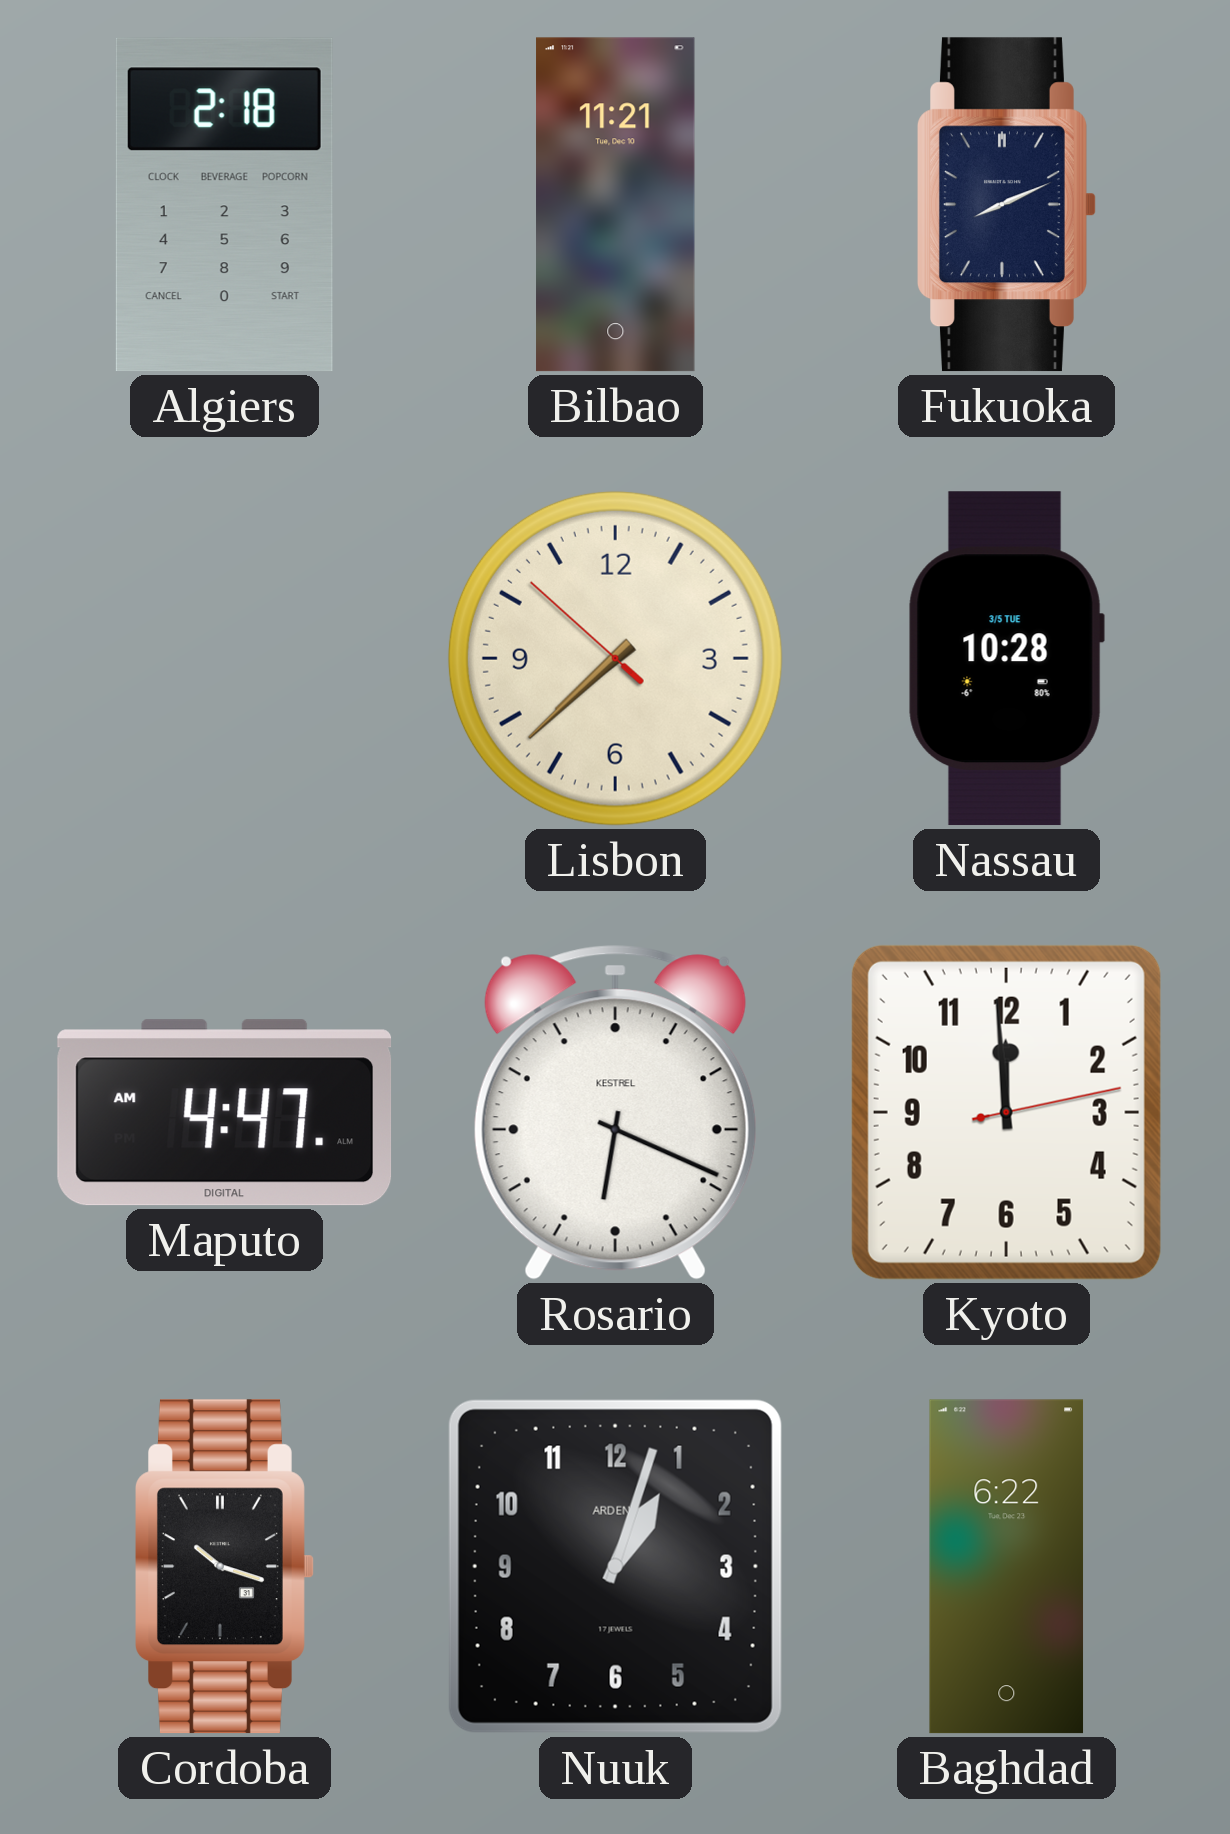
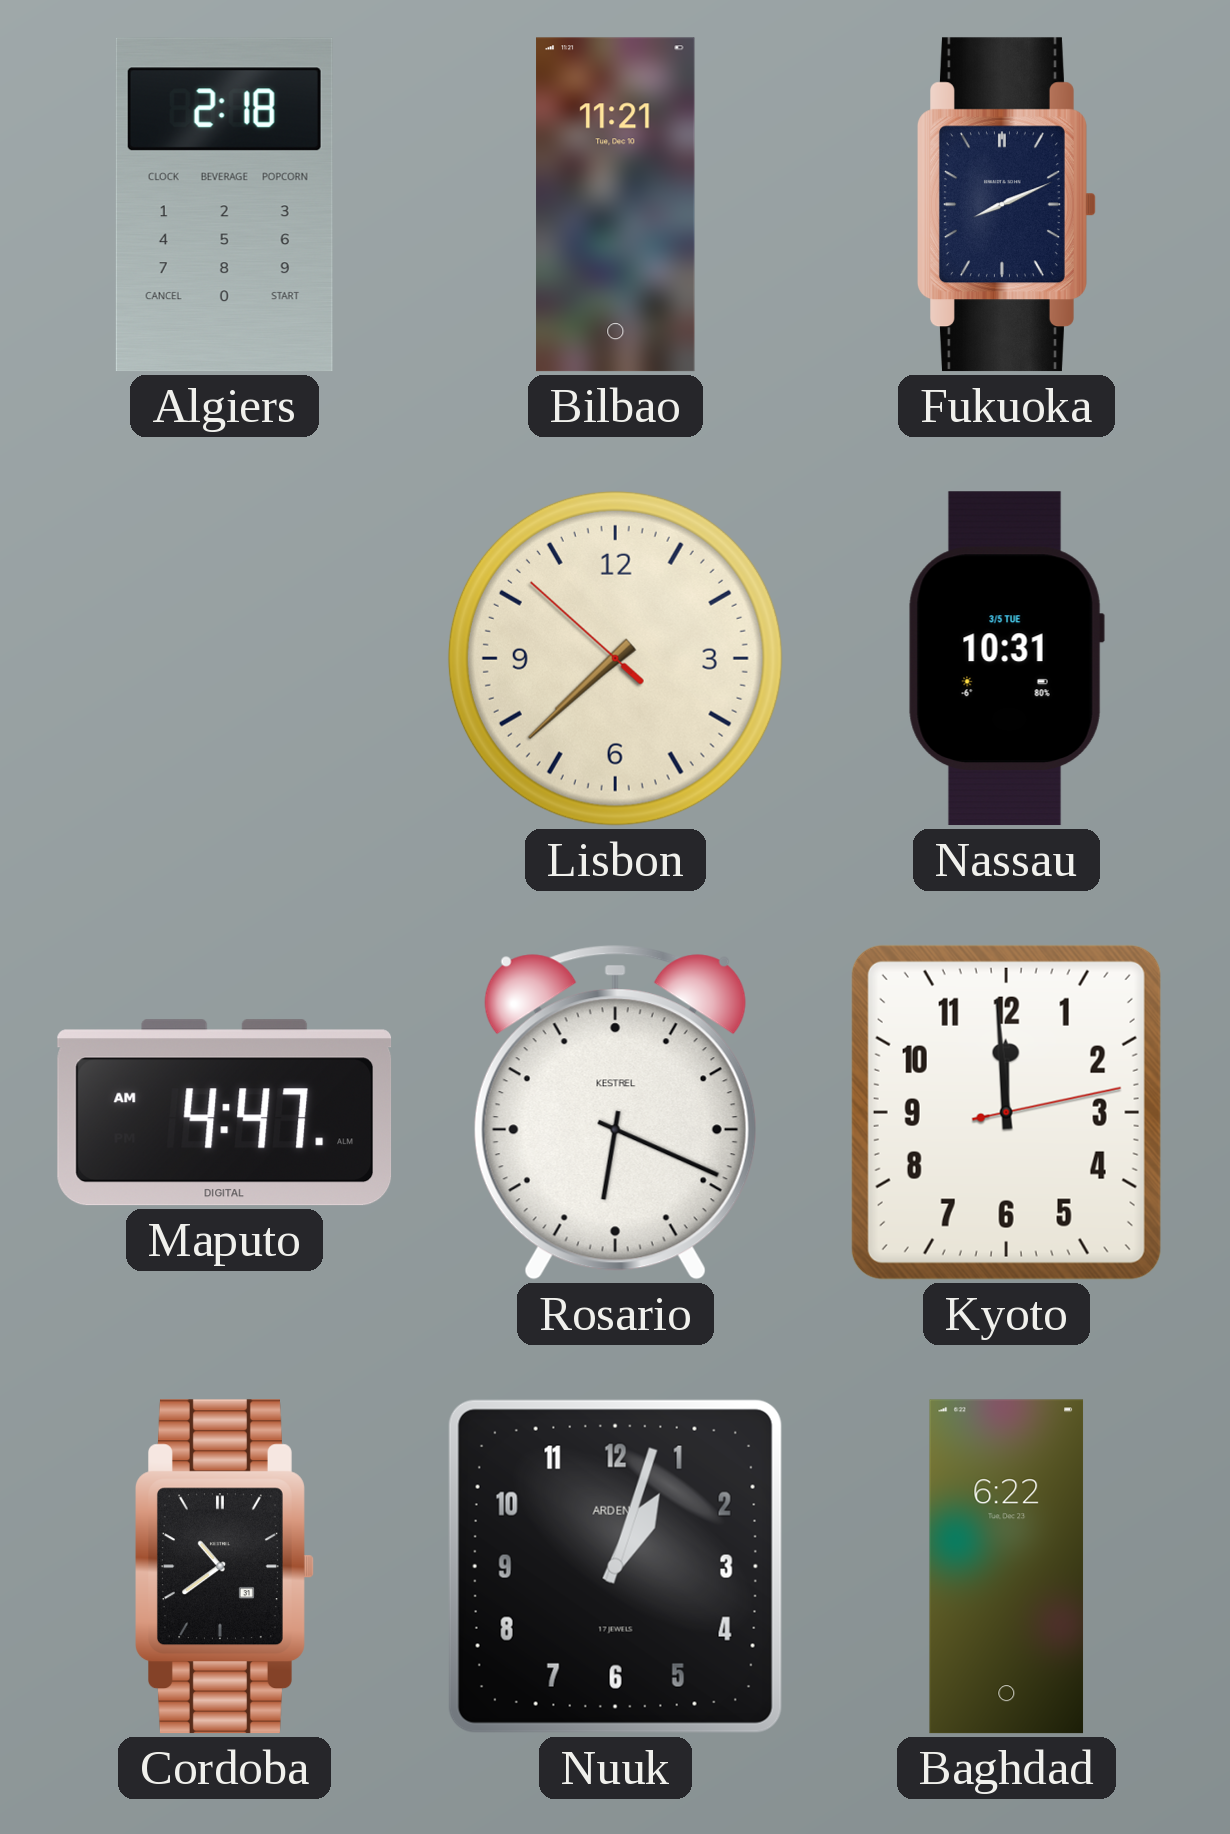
Nassau: 10:28 -> 10:31 (1006, 659)
Cordoba: 10:18 -> 10:39 (225, 1567)
